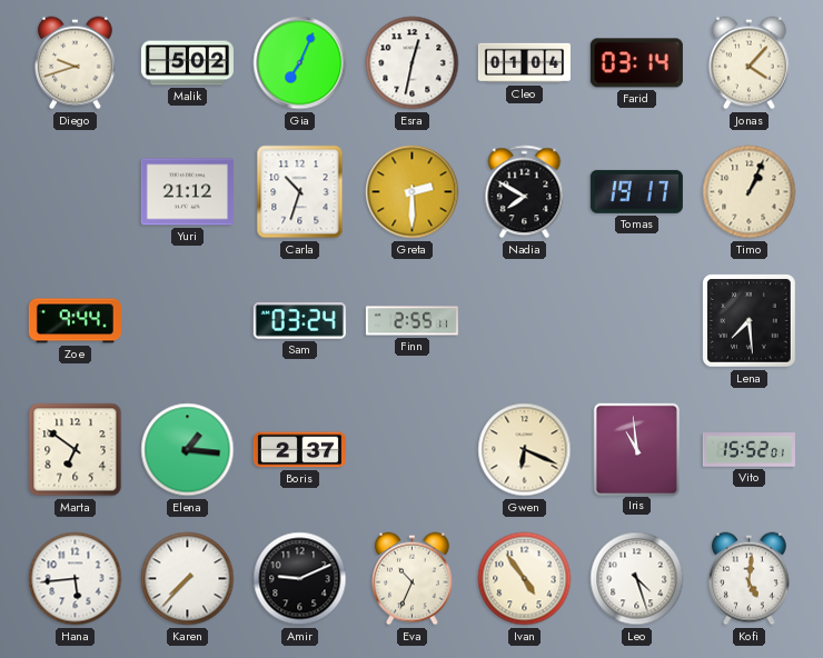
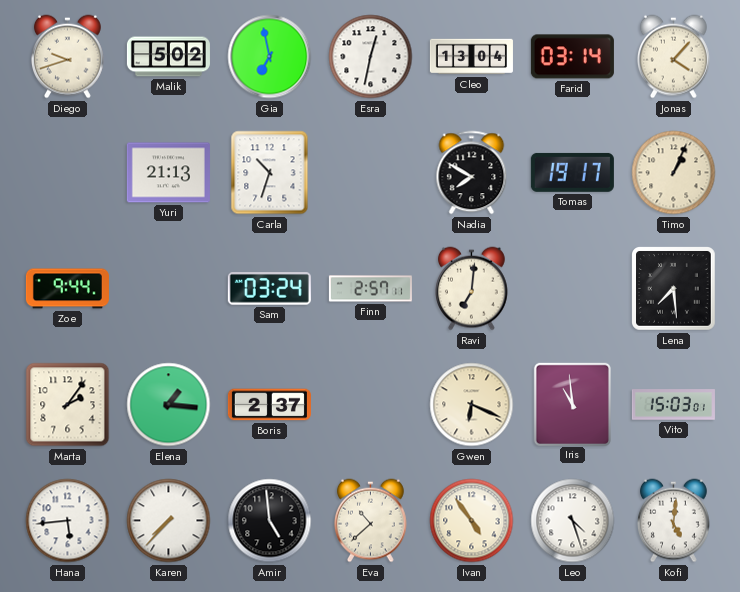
Gia: 7:04 -> 6:58 (270, 57)
Cleo: 01:04 -> 13:04 (471, 57)
Yuri: 21:12 -> 21:13 (168, 173)
Greta: 2:30 -> none (413, 192)
Finn: 2:55 -> 2:57 (370, 289)
Ravi: none -> 7:01 (472, 289)
Marta: 6:51 -> 2:06 (68, 405)
Vito: 15:52 -> 15:03 (673, 405)
Amir: 9:11 -> 4:59 (270, 521)
Eva: 10:34 -> 10:38 (371, 521)
